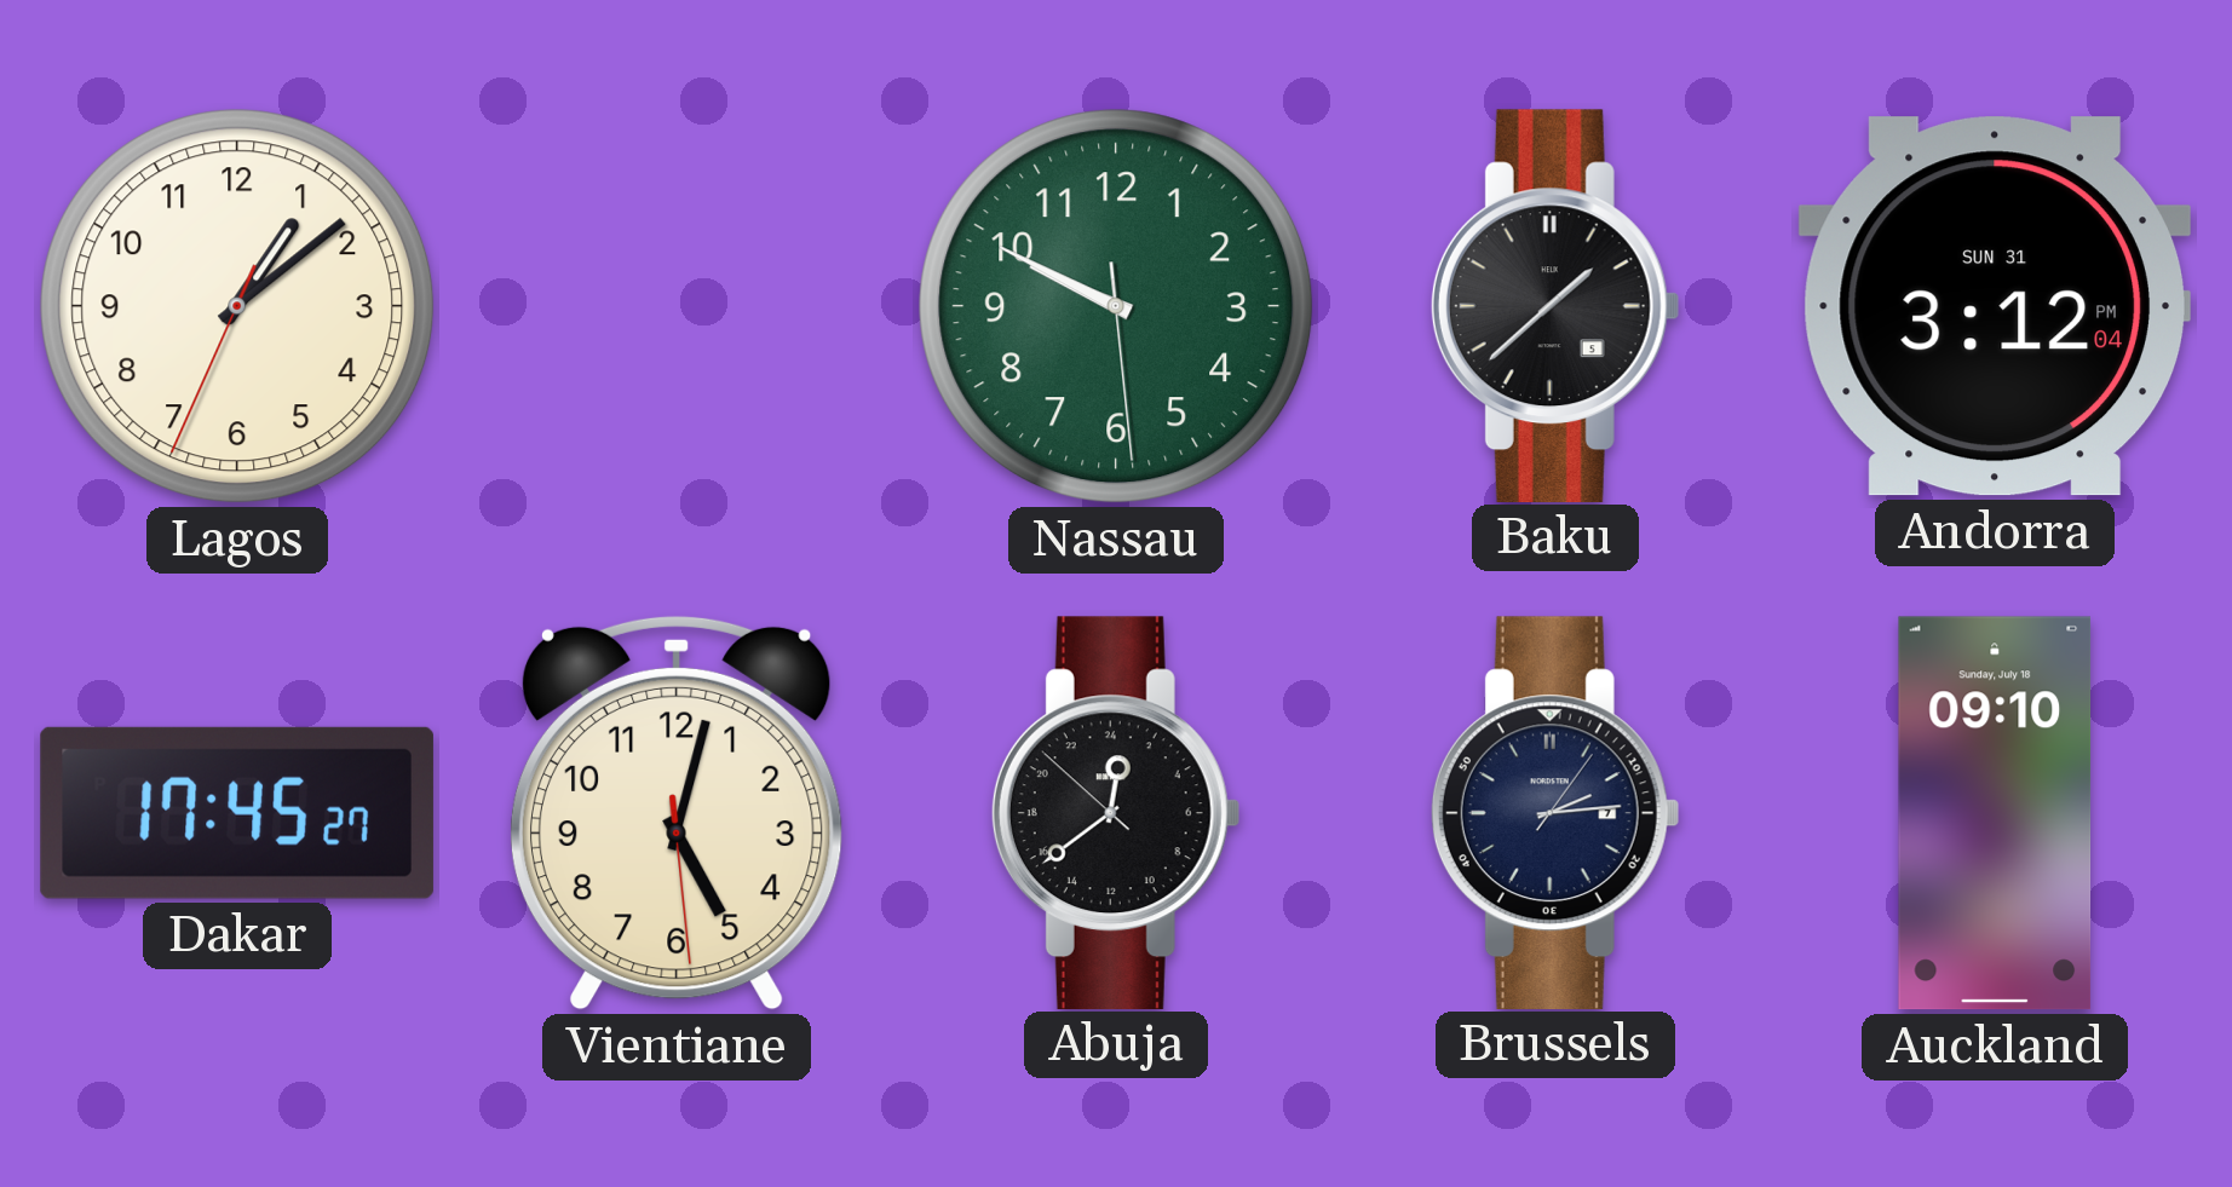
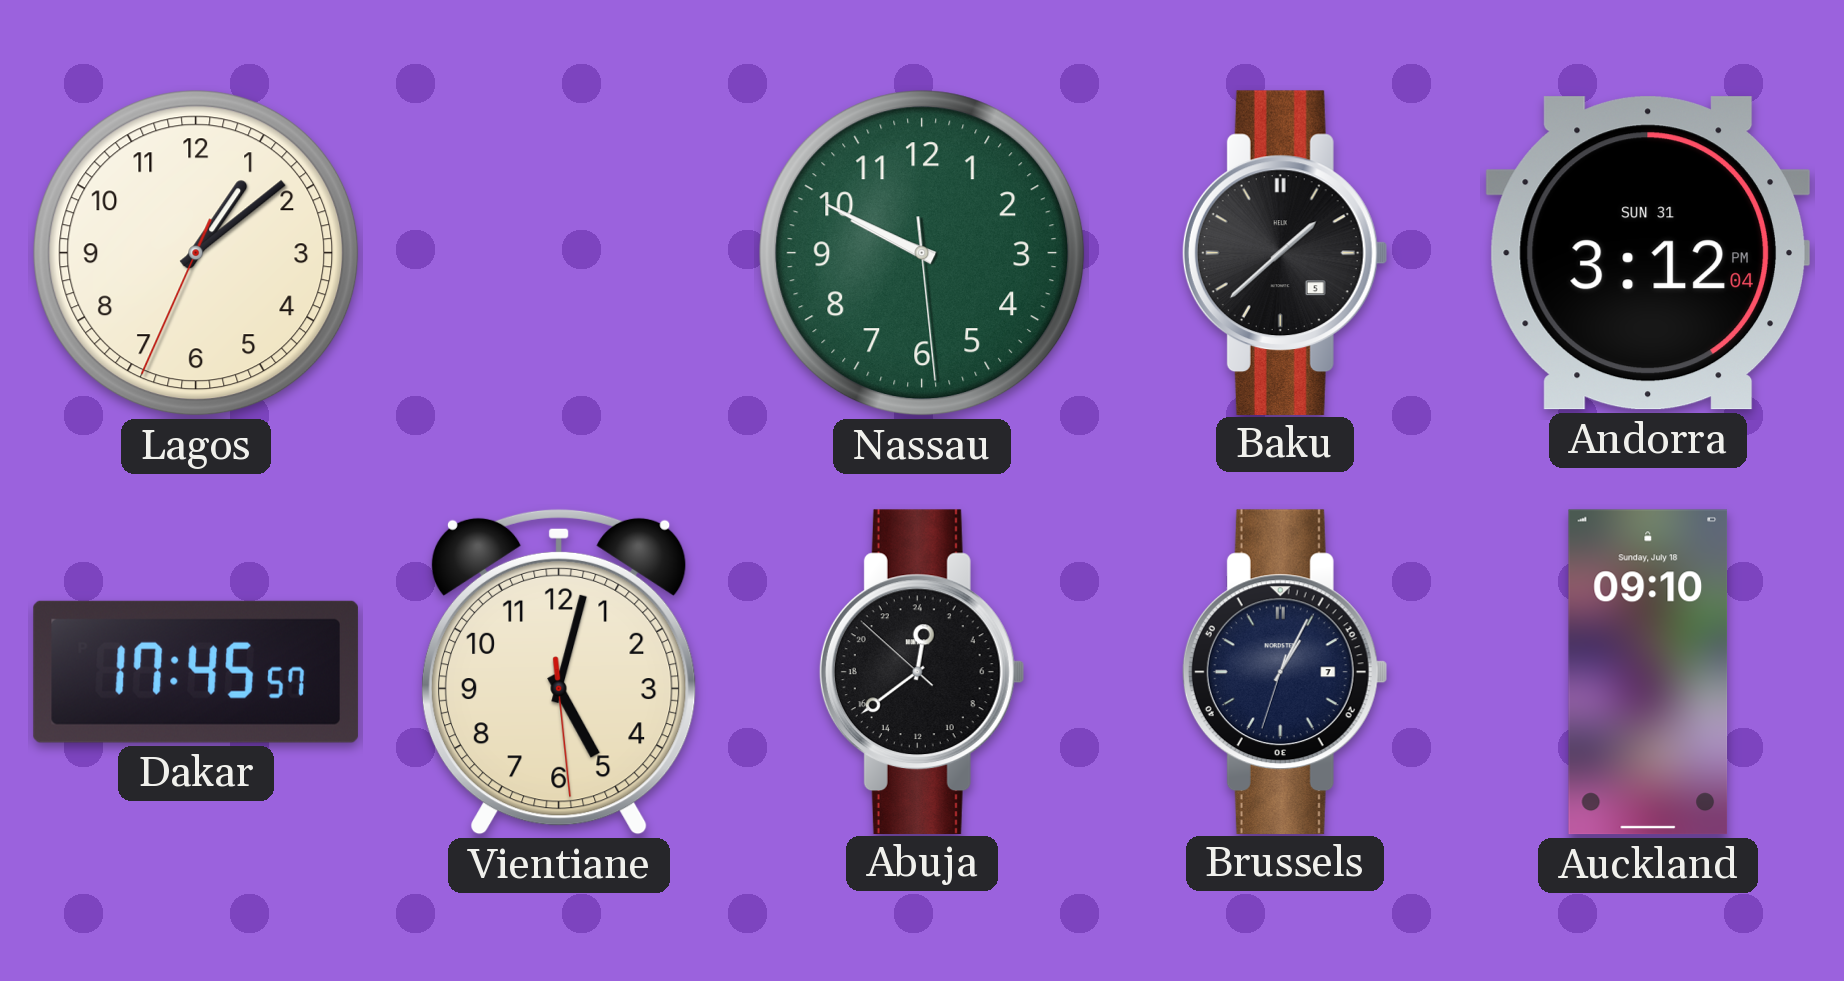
Dakar: 17:45:27 -> 17:45:57 (196, 672)
Brussels: 2:14 -> 1:04 (1285, 671)
